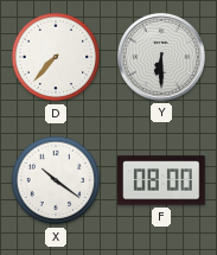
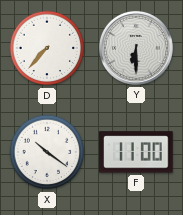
F: 08:00 -> 11:00 (136, 152)
